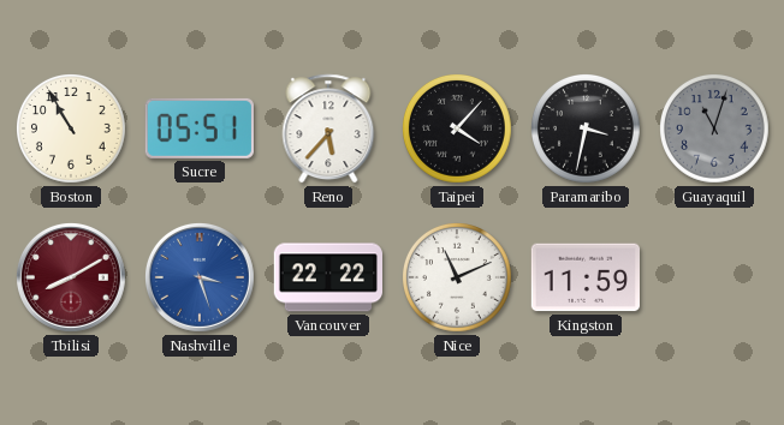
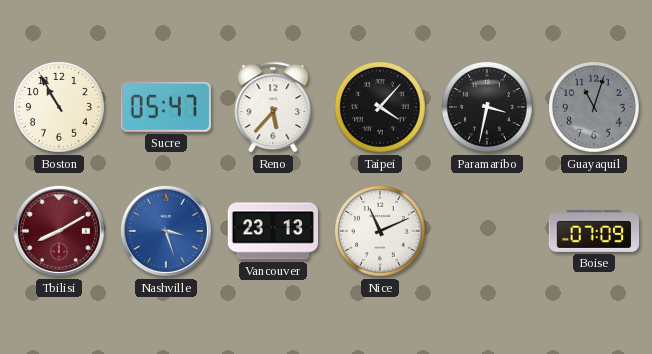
Sucre: 05:51 -> 05:47 (166, 107)
Vancouver: 22:22 -> 23:13 (272, 231)
Kingston: 11:59 -> none (584, 277)
Boise: none -> 07:09 (594, 231)
